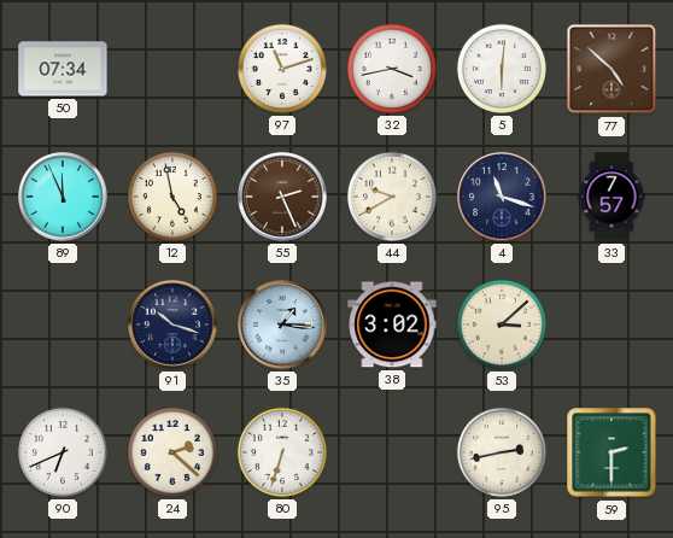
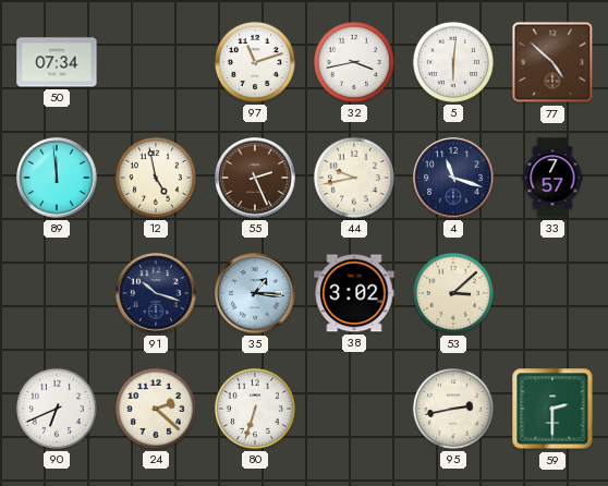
89: 11:56 -> 11:59 (57, 178)
44: 9:40 -> 9:43 (354, 178)
